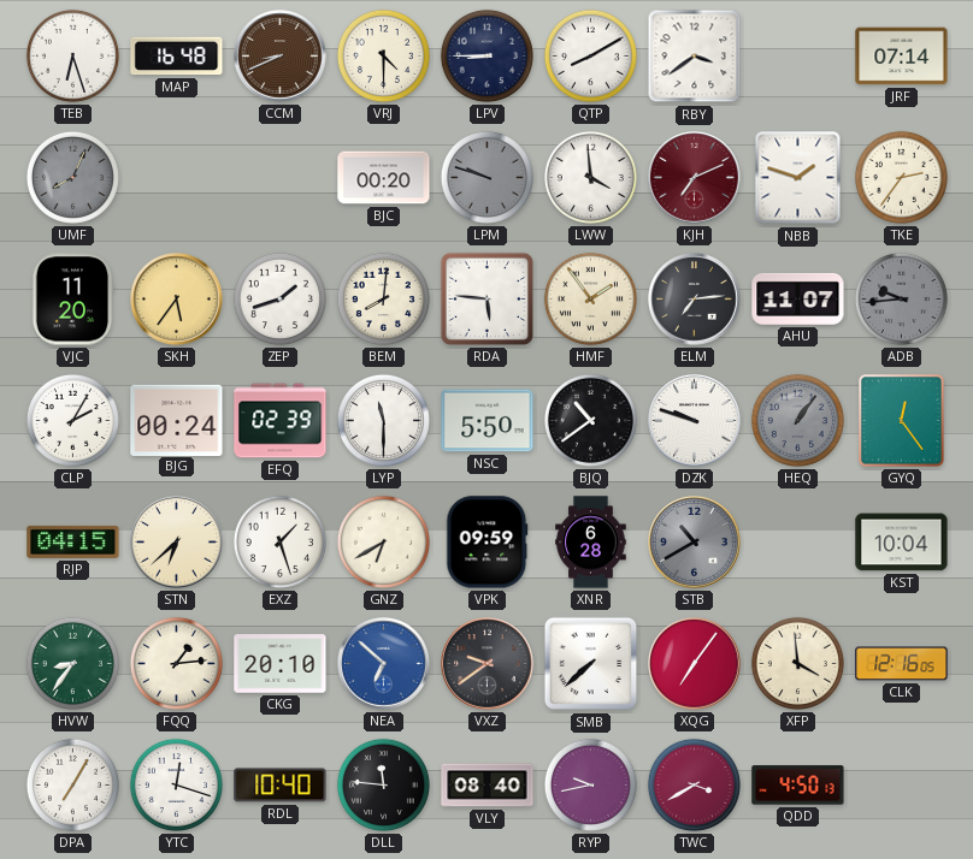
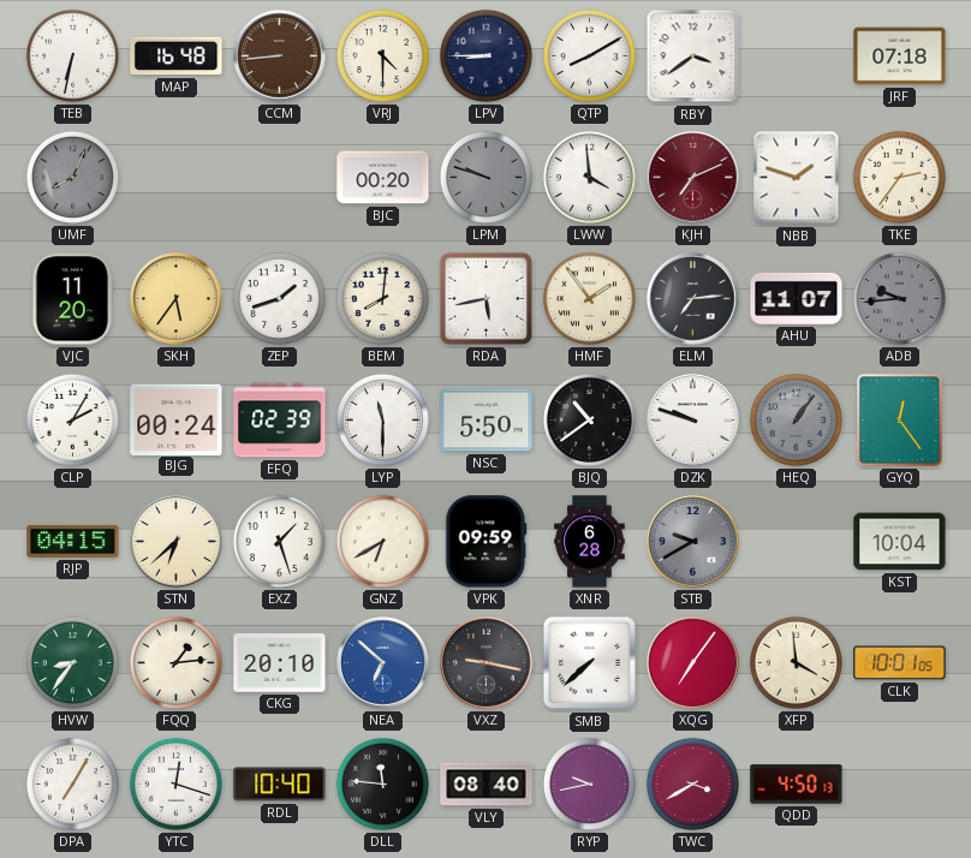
TEB: 6:27 -> 6:32 (72, 55)
CCM: 8:41 -> 8:44 (280, 56)
JRF: 07:14 -> 07:18 (900, 56)
RDA: 5:46 -> 5:43 (485, 298)
STB: 10:40 -> 9:40 (693, 542)
VXZ: 9:39 -> 9:17 (487, 663)
CLK: 12:16 -> 10:01 (900, 663)
